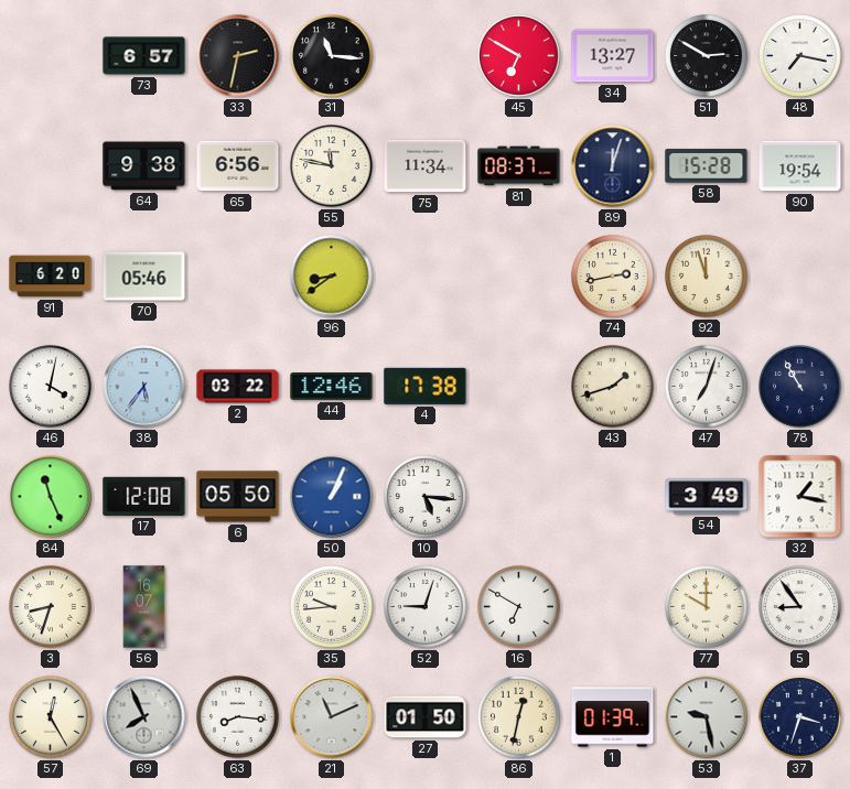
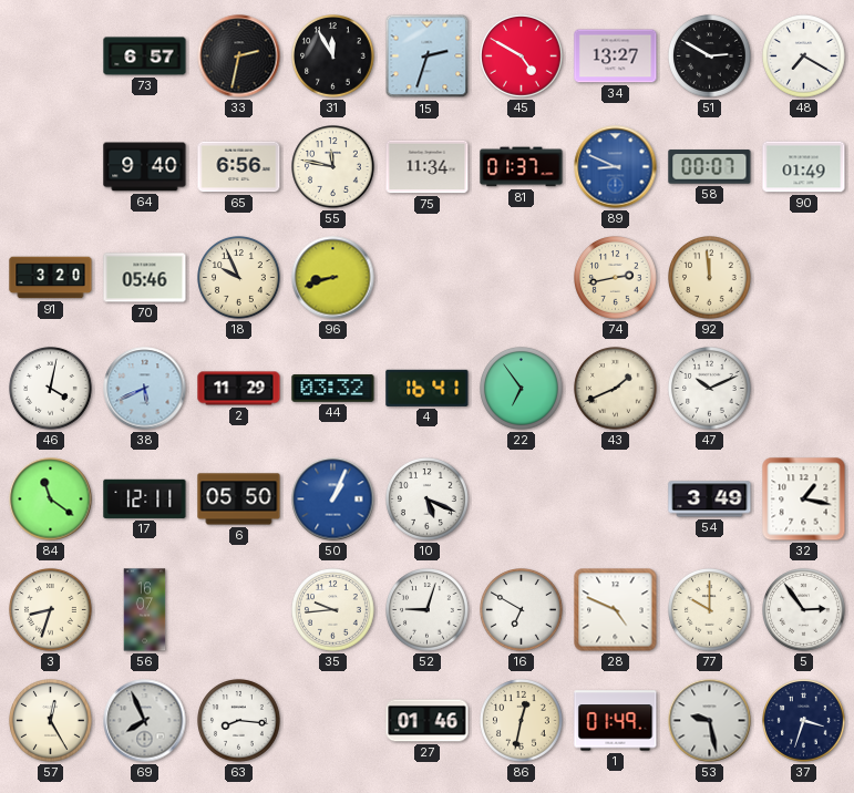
31: 11:16 -> 11:55 (333, 56)
15: none -> 2:33 (428, 56)
45: 6:50 -> 4:50 (522, 56)
48: 7:17 -> 7:20 (804, 56)
64: 9:38 -> 9:40 (145, 167)
81: 08:37 -> 01:37 (522, 167)
89: 12:03 -> 8:49 (616, 167)
89 dial: navy -> blue (616, 167)
58: 15:28 -> 00:07 (710, 167)
90: 19:54 -> 01:49 (804, 167)
91: 6:20 -> 3:20 (51, 278)
18: none -> 9:56 (239, 278)
96: 8:39 -> 8:42 (333, 278)
92: 11:57 -> 11:59 (710, 278)
38: 5:36 -> 5:41 (145, 389)
2: 03:22 -> 11:29 (239, 389)
44: 12:46 -> 03:32 (333, 389)
4: 17:38 -> 16:41 (428, 388)
22: none -> 6:54 (522, 389)
43: 1:42 -> 1:41 (616, 389)
47: 7:03 -> 10:11 (710, 389)
78: 10:55 -> none (800, 387)
84: 11:26 -> 11:21 (51, 500)
17: 12:08 -> 12:11 (145, 498)
10: 5:16 -> 5:19 (428, 500)
28: none -> 4:49 (616, 610)
5: 8:54 -> 2:54 (804, 610)
21: 11:11 -> none (332, 717)
27: 01:50 -> 01:46 (428, 721)
1: 01:39 -> 01:49 (616, 721)
